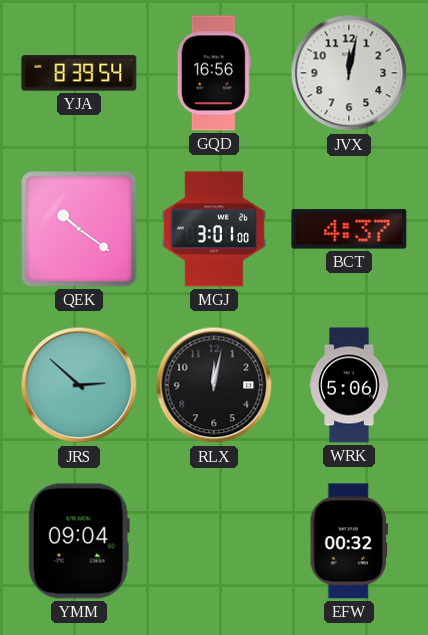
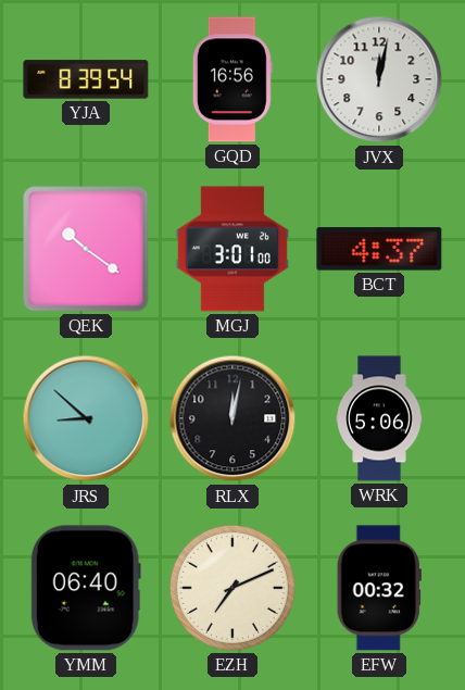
JRS: 2:52 -> 8:52 (86, 418)
YMM: 09:04 -> 06:40 (86, 588)
EZH: none -> 7:11 (232, 588)
